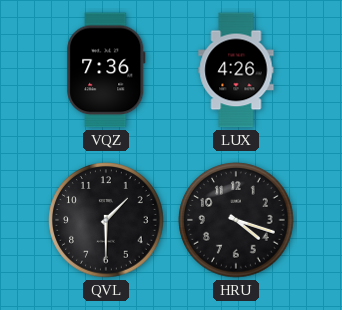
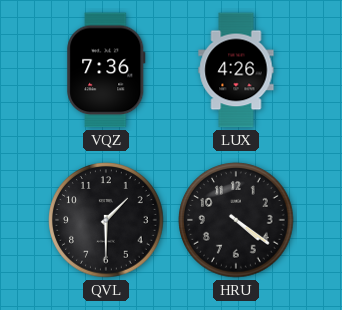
HRU: 4:18 -> 4:21 (236, 220)
